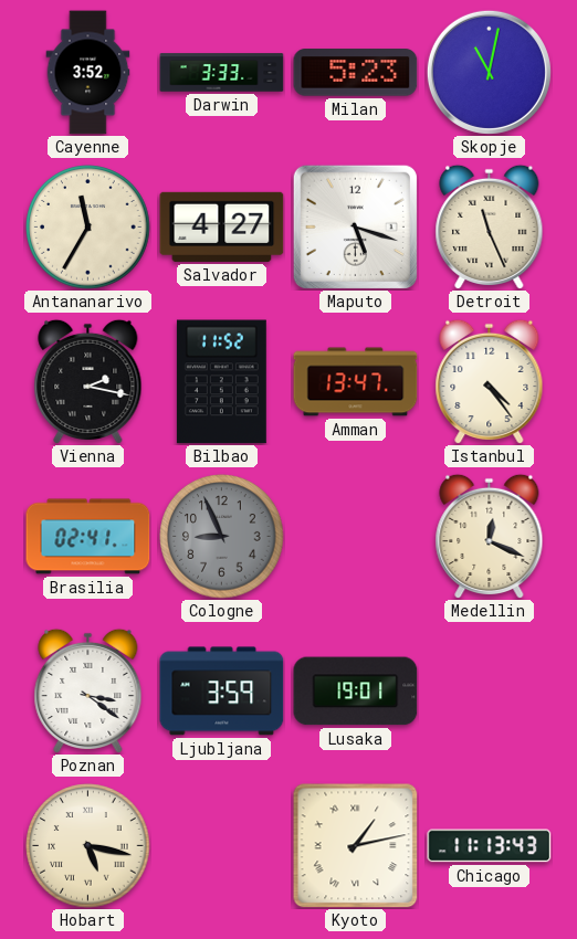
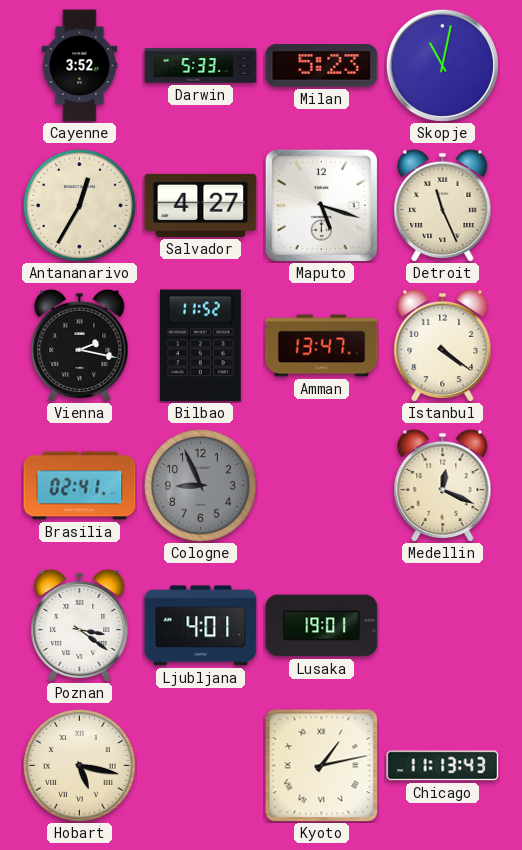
Darwin: 3:33 -> 5:33 (201, 66)
Antananarivo: 11:35 -> 12:35 (80, 206)
Istanbul: 4:24 -> 4:21 (443, 345)
Ljubljana: 3:59 -> 4:01 (201, 626)
